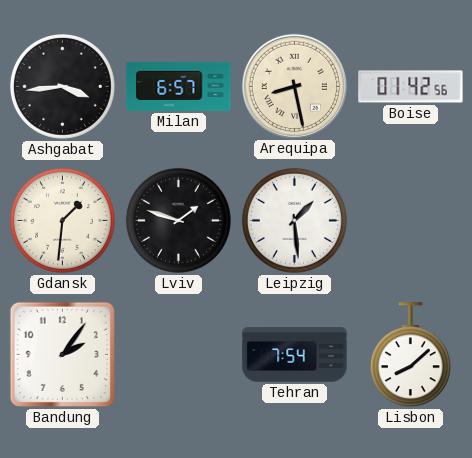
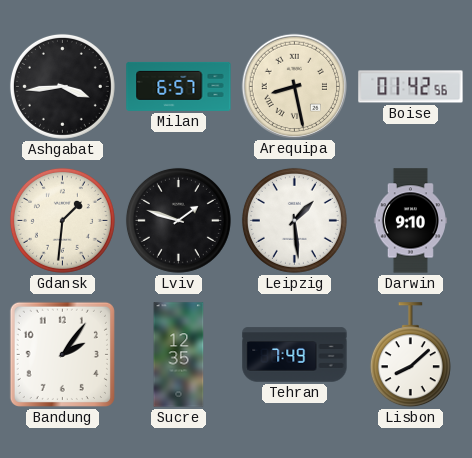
Darwin: none -> 9:10 (410, 221)
Sucre: none -> 12:35 (179, 355)
Tehran: 7:54 -> 7:49 (295, 355)
